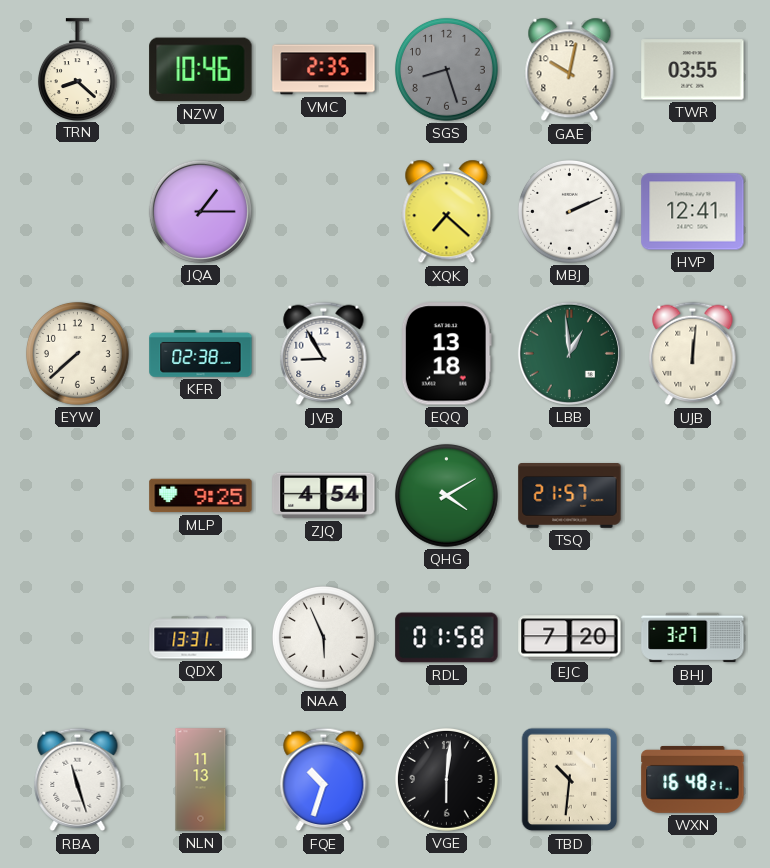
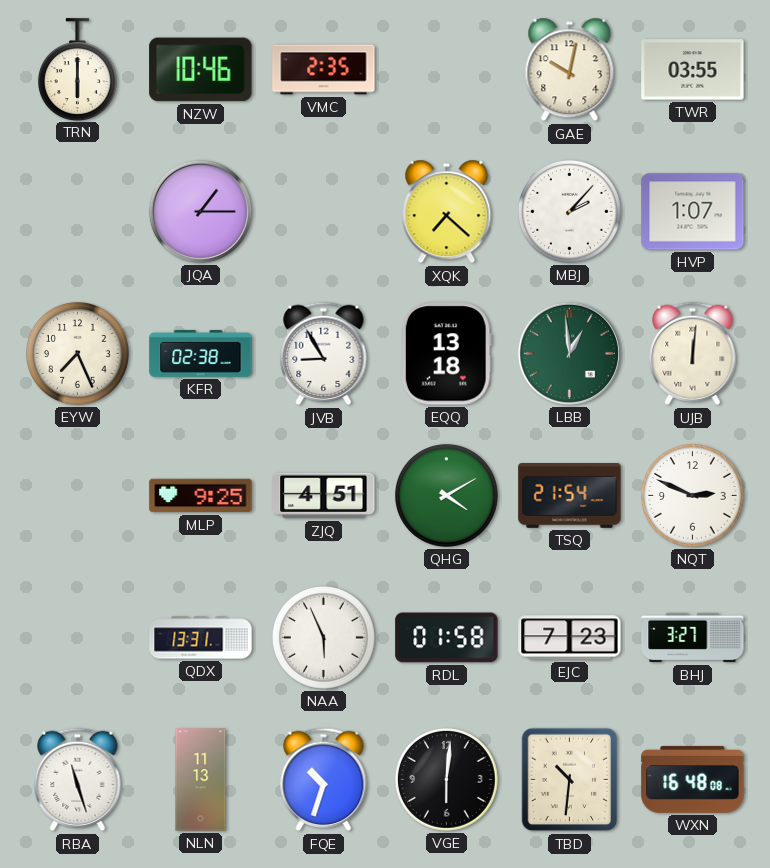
TRN: 8:22 -> 6:00 (77, 69)
SGS: 8:27 -> none (446, 69)
MBJ: 2:11 -> 2:07 (569, 211)
HVP: 12:41 -> 1:07 (693, 212)
EYW: 7:38 -> 7:26 (77, 353)
ZJQ: 4:54 -> 4:51 (324, 496)
TSQ: 21:57 -> 21:54 (570, 496)
NQT: none -> 2:49 (692, 495)
EJC: 7:20 -> 7:23 (570, 638)
WXN: 16:48:21 -> 16:48:08 (693, 779)
